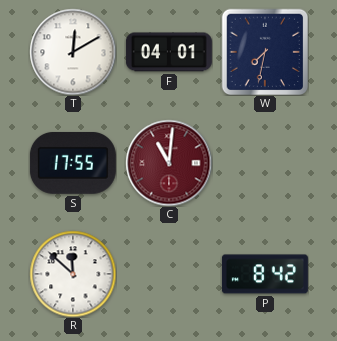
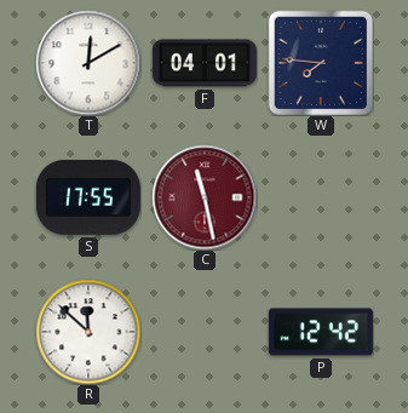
W: 7:32 -> 7:46 (321, 63)
C: 11:01 -> 11:28 (205, 197)
P: 8:42 -> 12:42 (321, 332)
